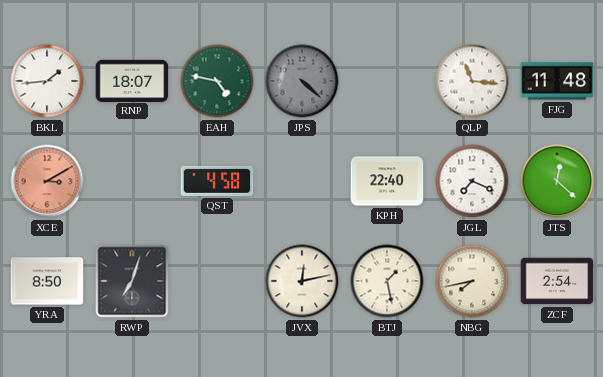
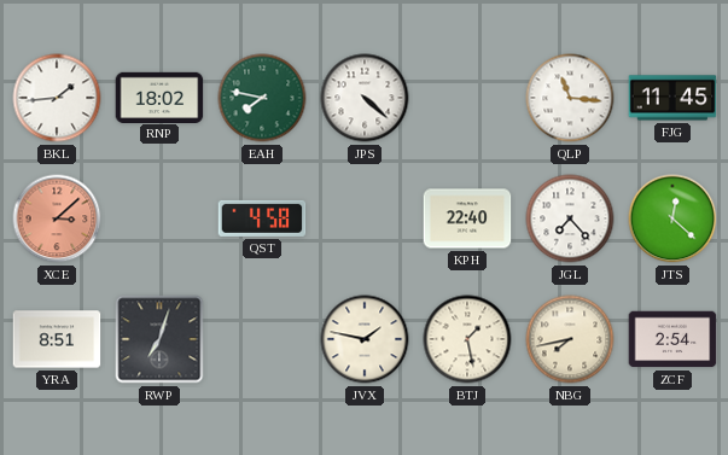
RNP: 18:07 -> 18:02 (159, 97)
EAH: 4:47 -> 7:47 (262, 98)
JPS dial: grey -> white (365, 98)
FJG: 11:48 -> 11:45 (672, 98)
XCE: 3:10 -> 3:08 (57, 218)
JGL: 7:19 -> 7:23 (570, 218)
YRA: 8:50 -> 8:51 (57, 339)
JVX: 12:13 -> 1:47 (365, 339)
